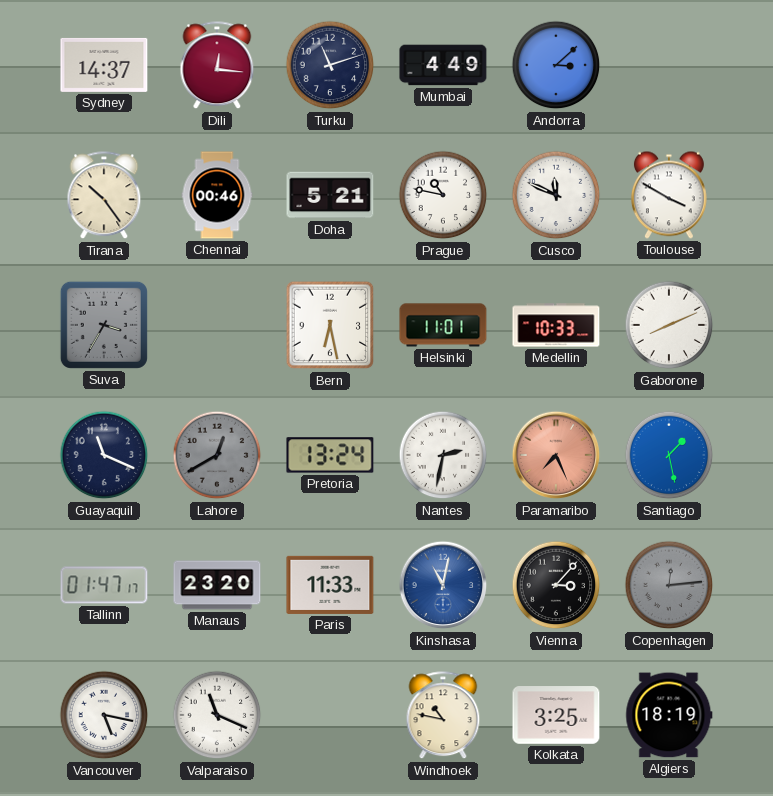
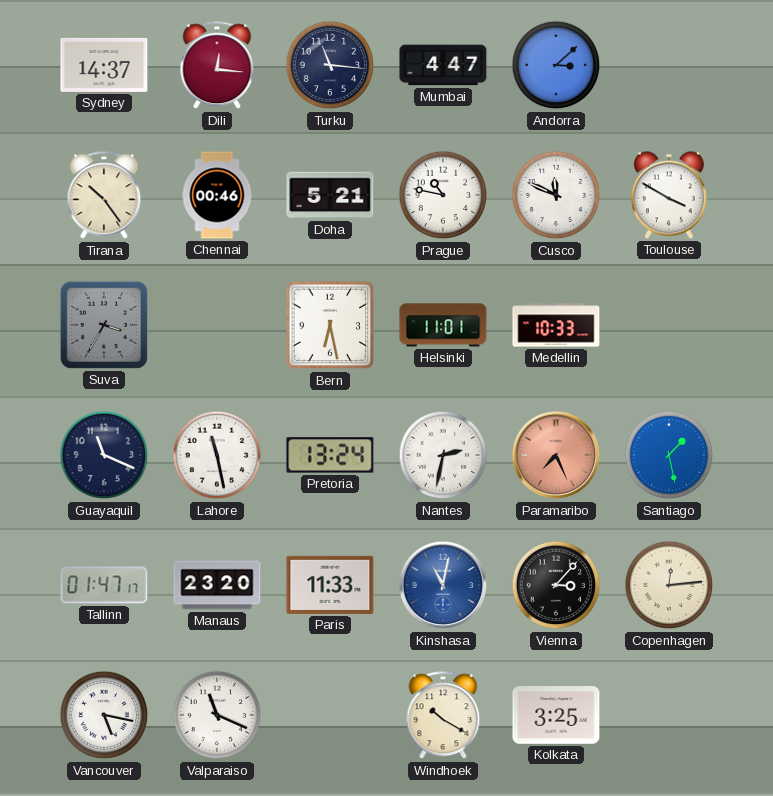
Turku: 11:12 -> 11:16 (330, 65)
Mumbai: 4:49 -> 4:47 (443, 65)
Gaborone: 8:11 -> none (669, 325)
Lahore: 12:40 -> 11:28 (217, 455)
Lahore dial: grey -> white (217, 455)
Copenhagen dial: grey -> cream (669, 585)
Windhoek: 10:47 -> 10:20 (443, 716)
Algiers: 18:19 -> none (669, 715)
